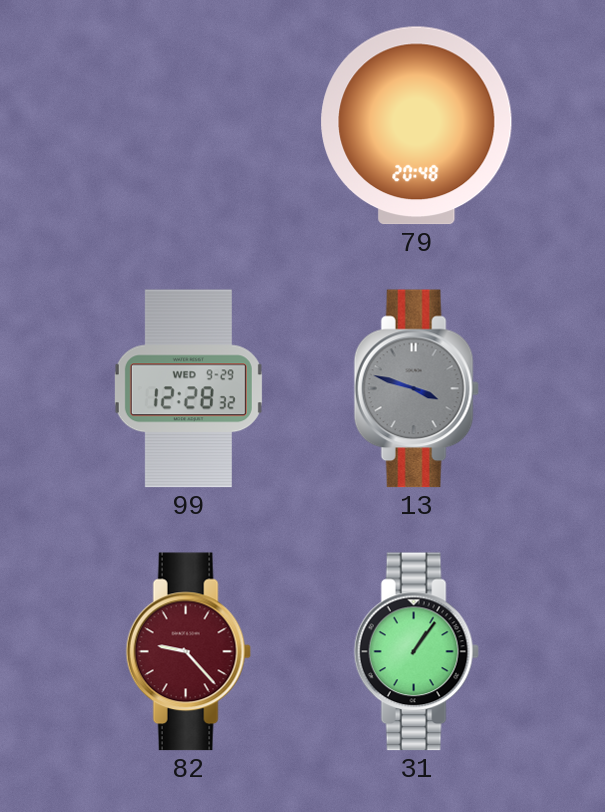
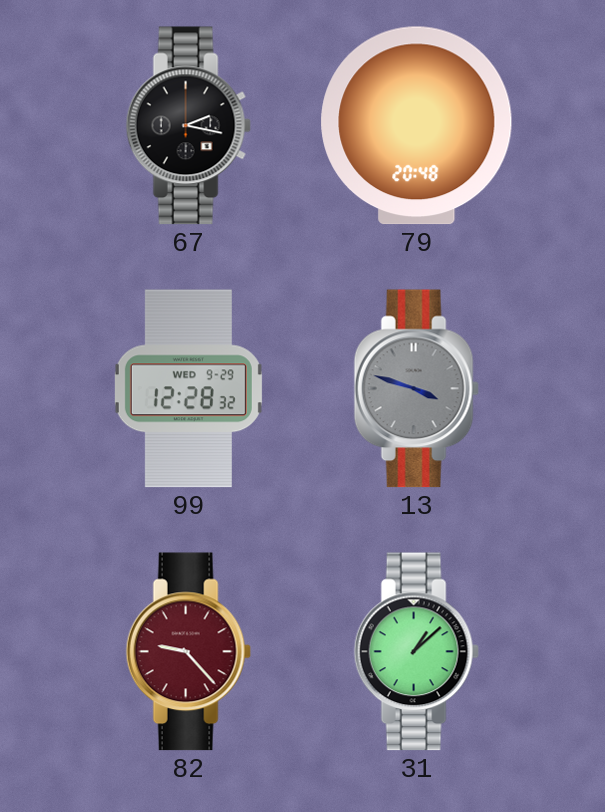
67: none -> 2:17 (188, 126)
31: 1:06 -> 1:08 (416, 652)
